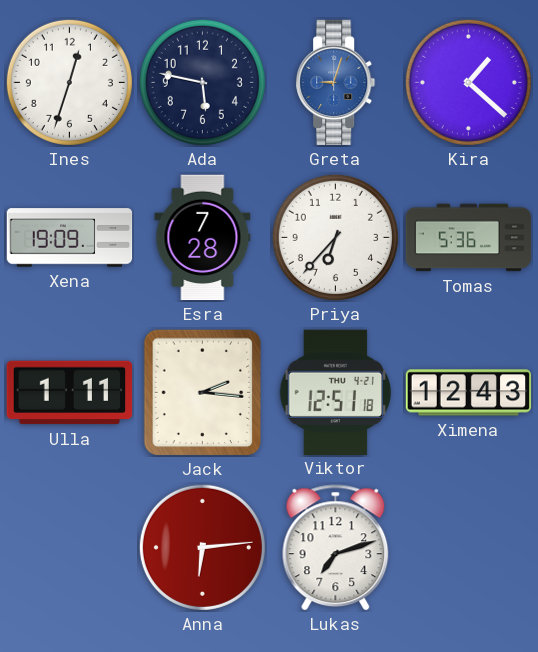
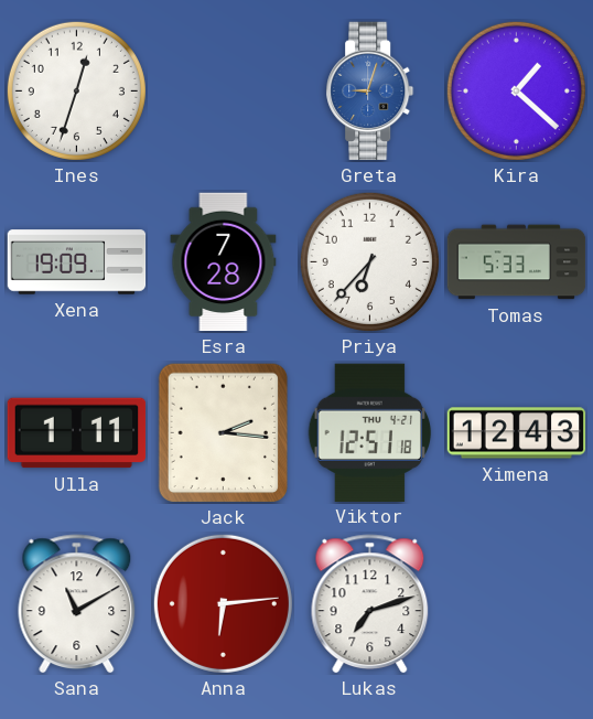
Ada: 5:47 -> none (202, 82)
Tomas: 5:36 -> 5:33 (517, 262)
Sana: none -> 11:10 (77, 604)
